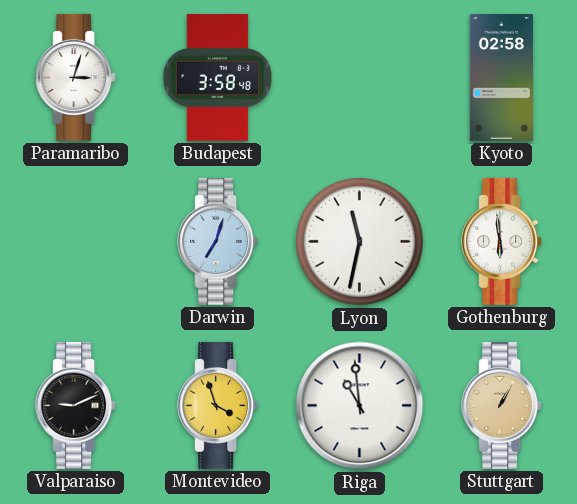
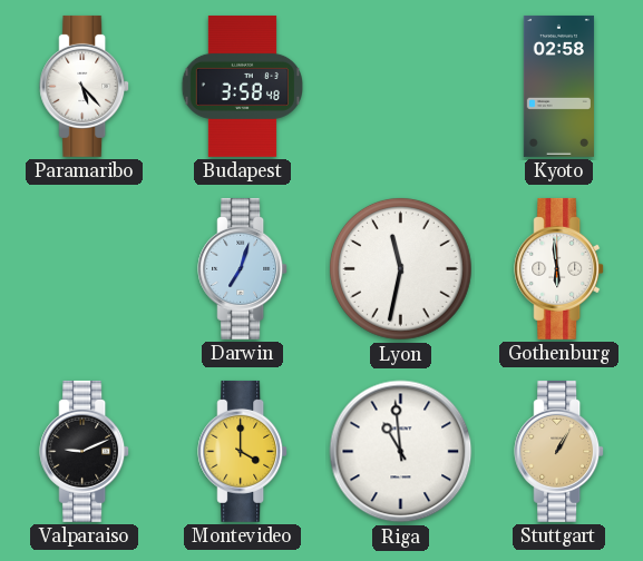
Paramaribo: 3:03 -> 5:23 (85, 86)
Montevideo: 3:57 -> 4:00 (243, 451)
